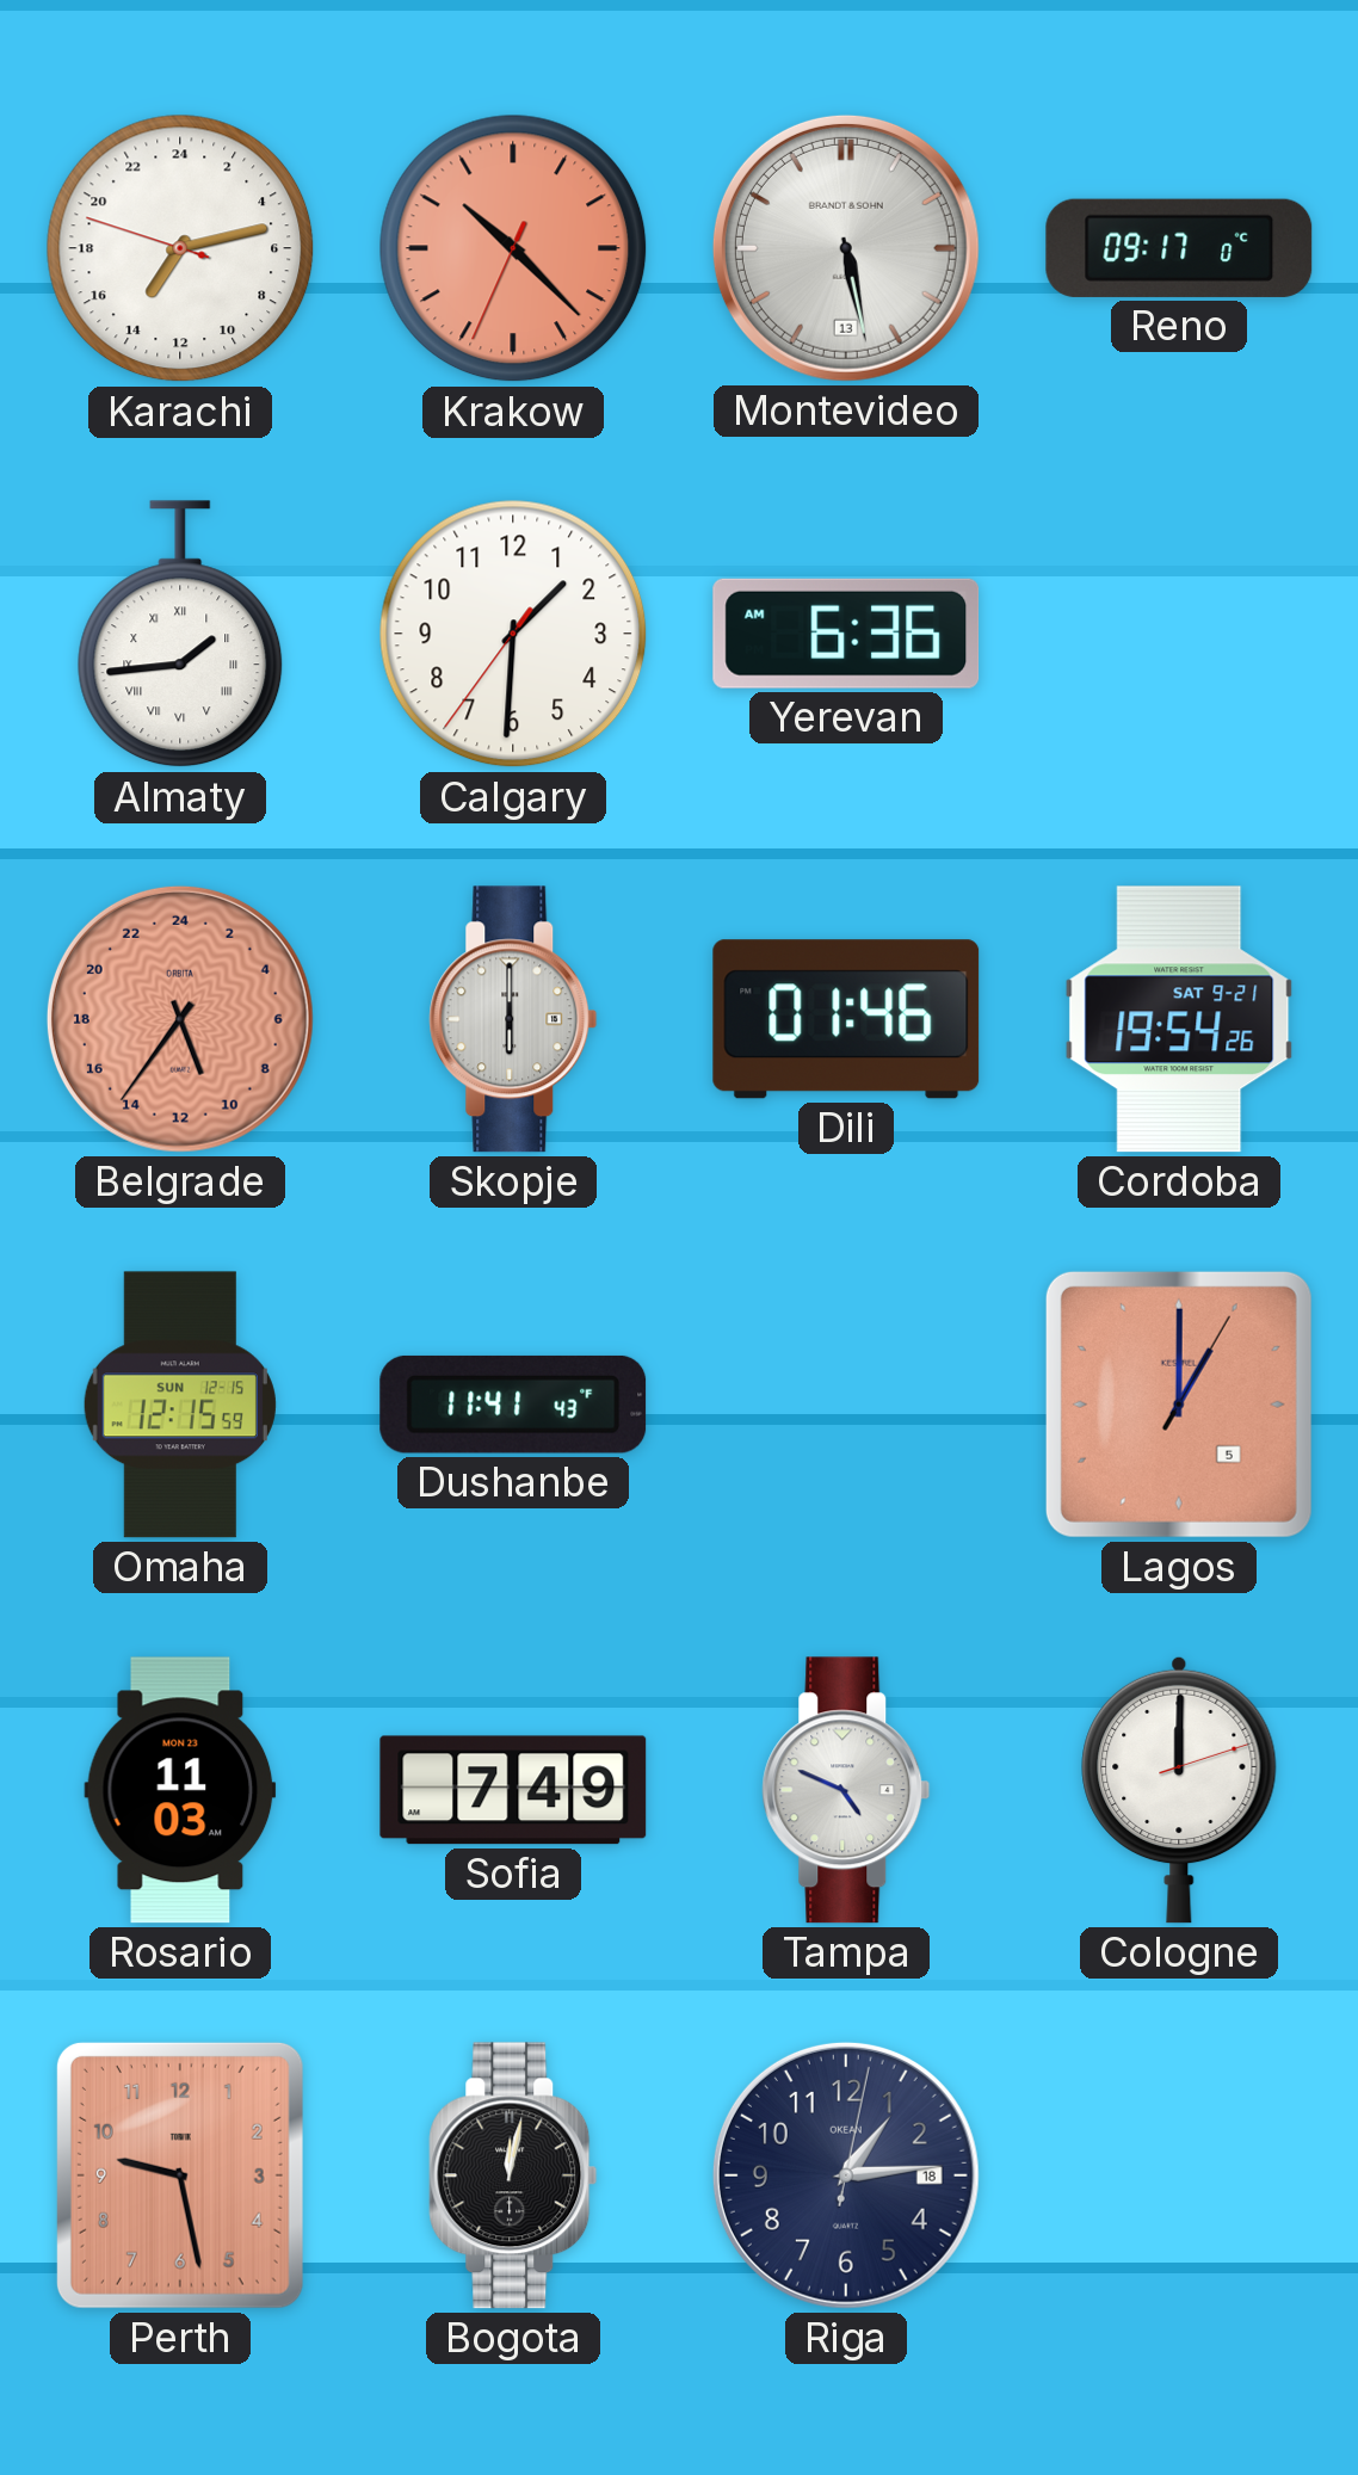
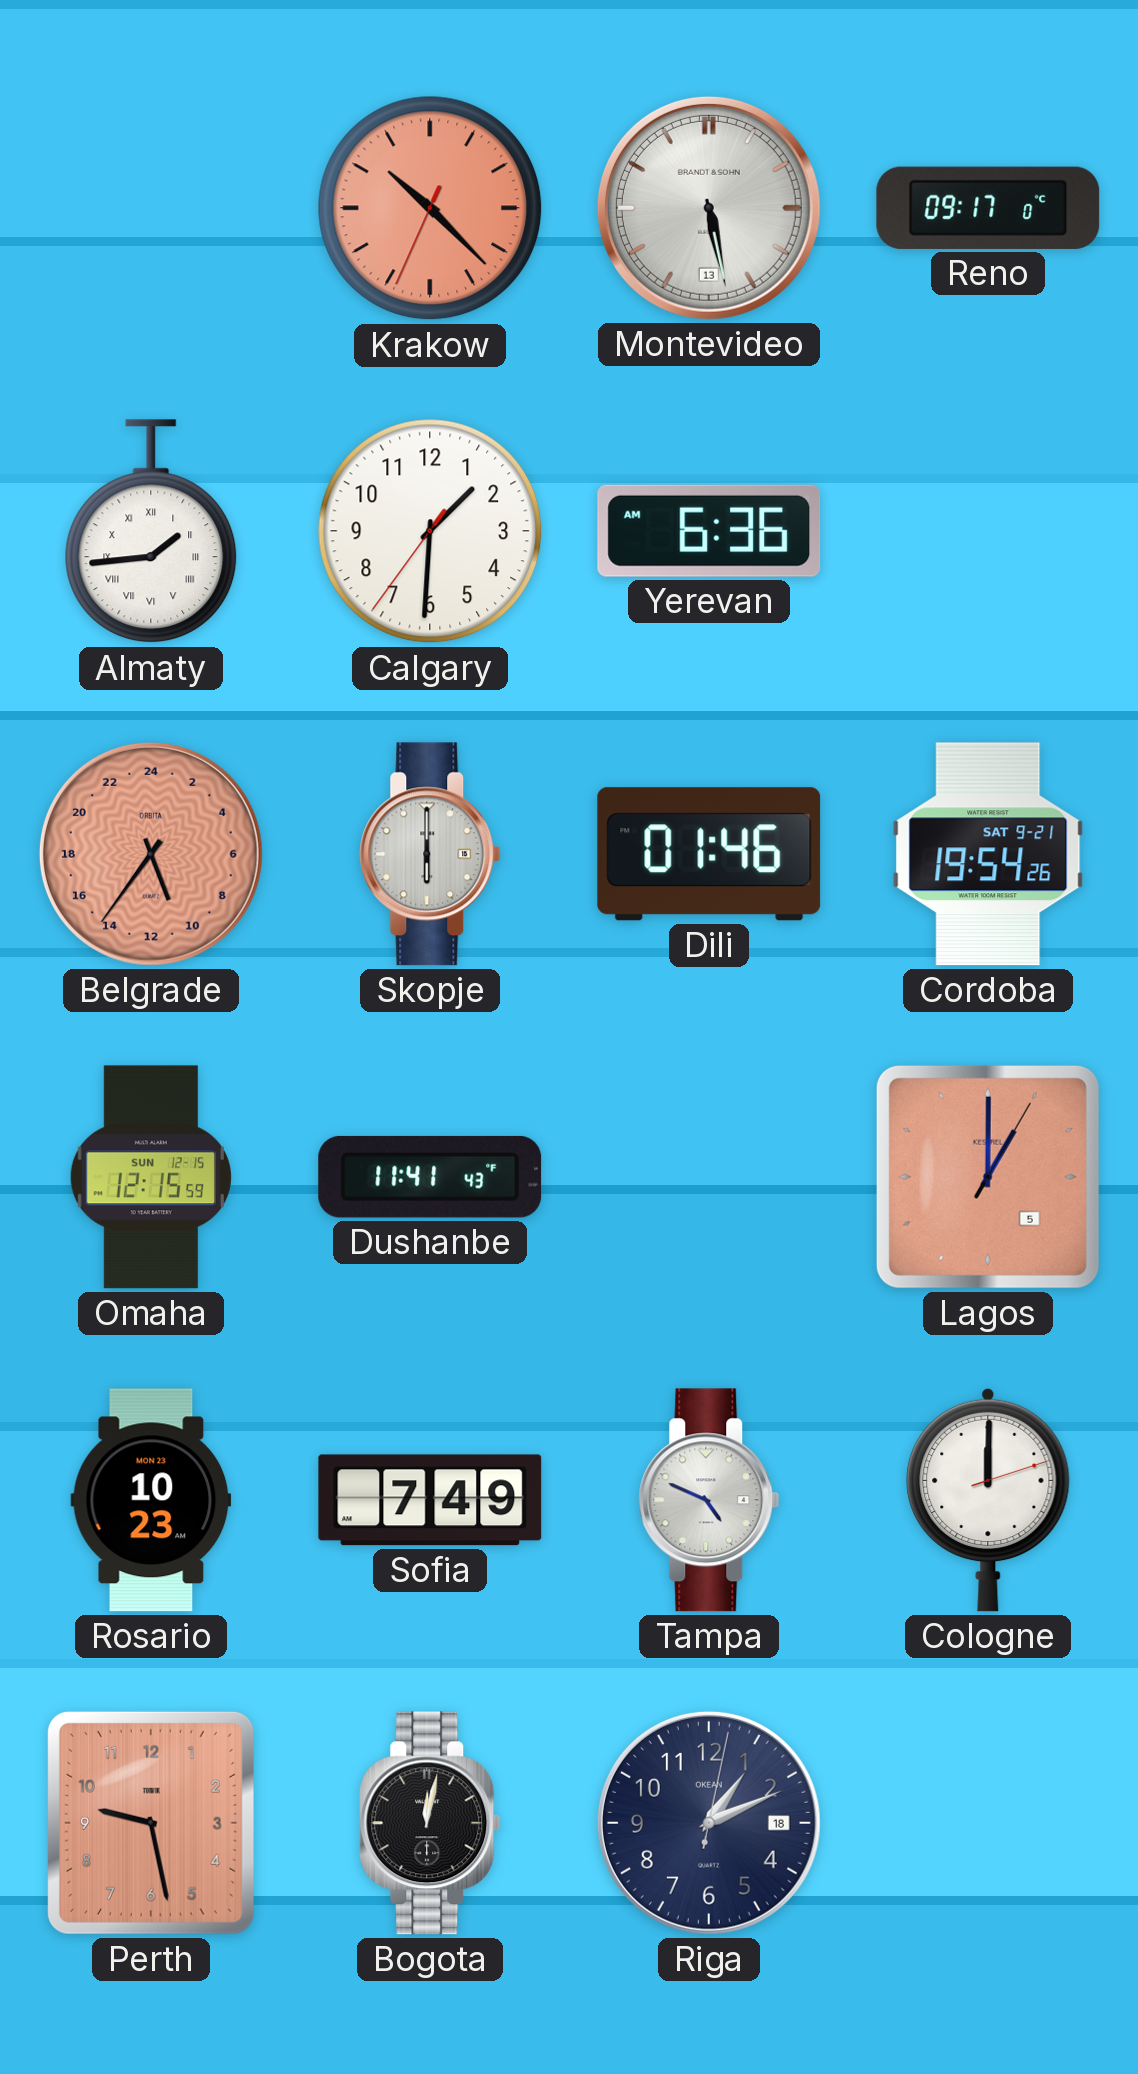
Karachi: 14:12 -> none (180, 248)
Rosario: 11:03 -> 10:23 (151, 1500)
Riga: 1:14 -> 1:11 (709, 1823)
